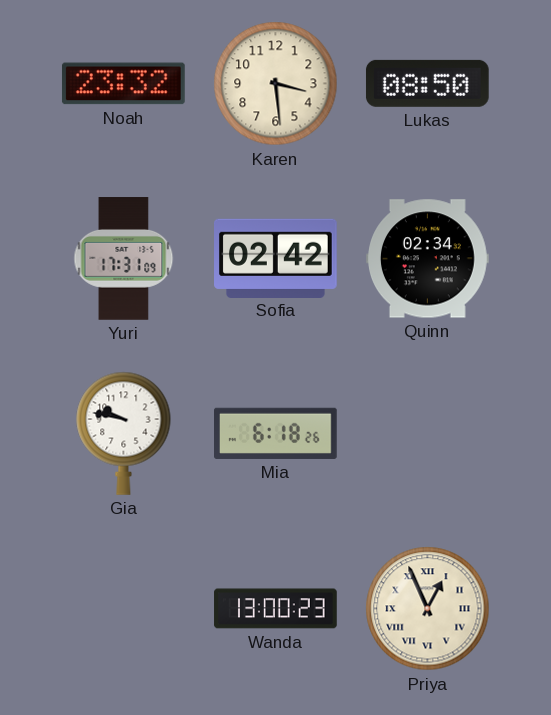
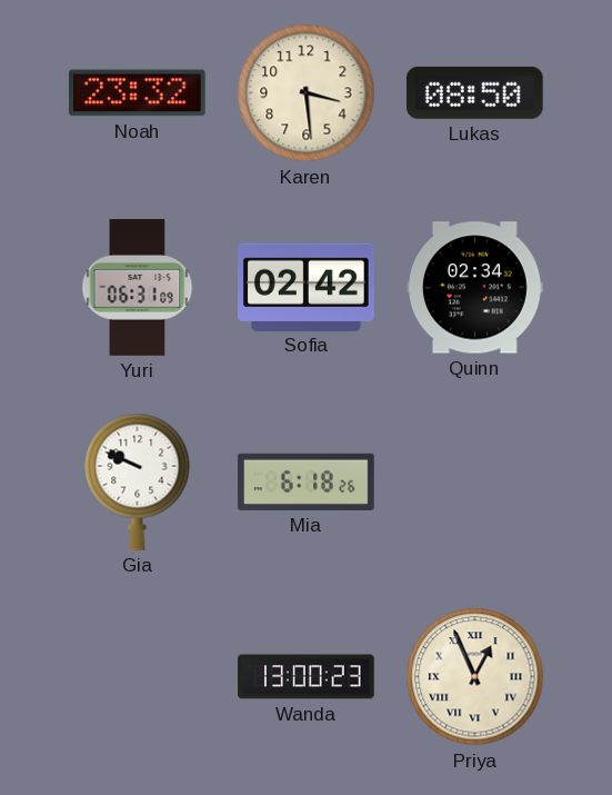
Yuri: 17:31 -> 06:31 (138, 288)
Gia: 9:47 -> 9:49 (138, 481)
